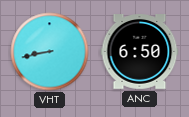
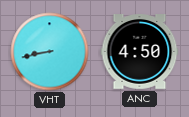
ANC: 6:50 -> 4:50 (140, 52)
